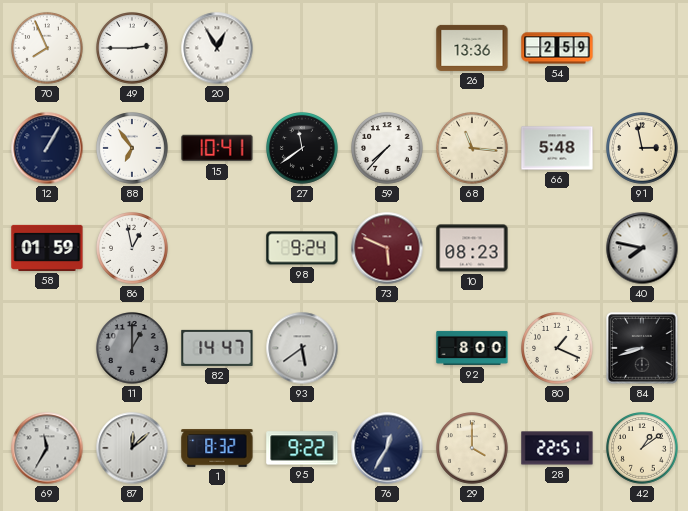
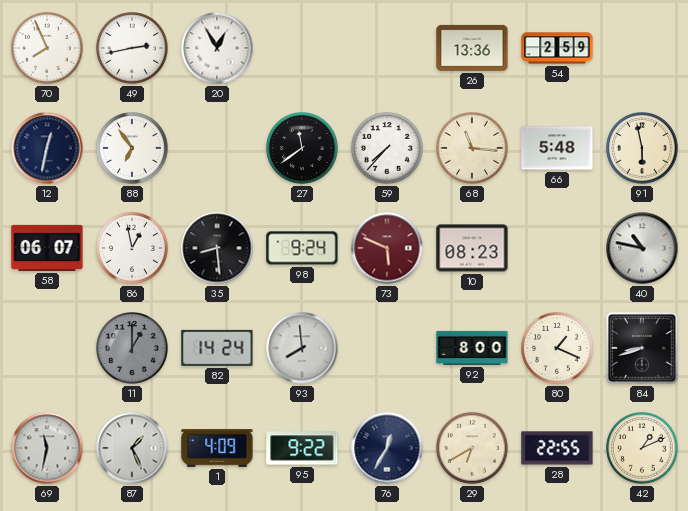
49: 2:45 -> 2:43 (132, 48)
12: 1:05 -> 12:32 (47, 148)
15: 10:41 -> none (217, 148)
91: 2:58 -> 5:58 (642, 148)
58: 01:59 -> 06:07 (47, 248)
35: none -> 8:29 (217, 248)
40: 7:47 -> 10:47 (642, 248)
82: 14:47 -> 14:24 (217, 348)
93: 5:39 -> 7:59 (302, 348)
69: 11:35 -> 11:32 (47, 448)
87: 12:08 -> 1:26 (132, 448)
1: 8:32 -> 4:09 (217, 449)
29: 4:00 -> 6:40 (472, 448)
28: 22:51 -> 22:55 (557, 448)
42: 1:09 -> 1:11 (642, 448)
